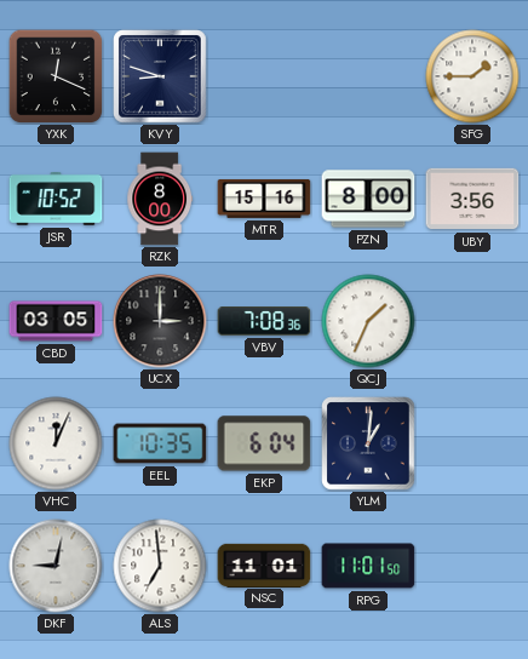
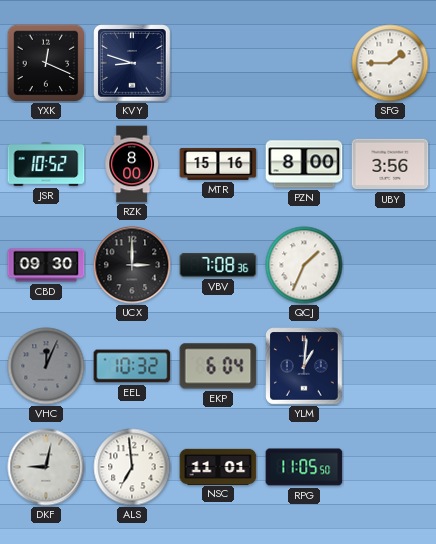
CBD: 03:05 -> 09:30 (46, 265)
VHC dial: white -> grey (46, 366)
EEL: 10:35 -> 10:32 (132, 366)
RPG: 11:01 -> 11:05 (304, 467)
